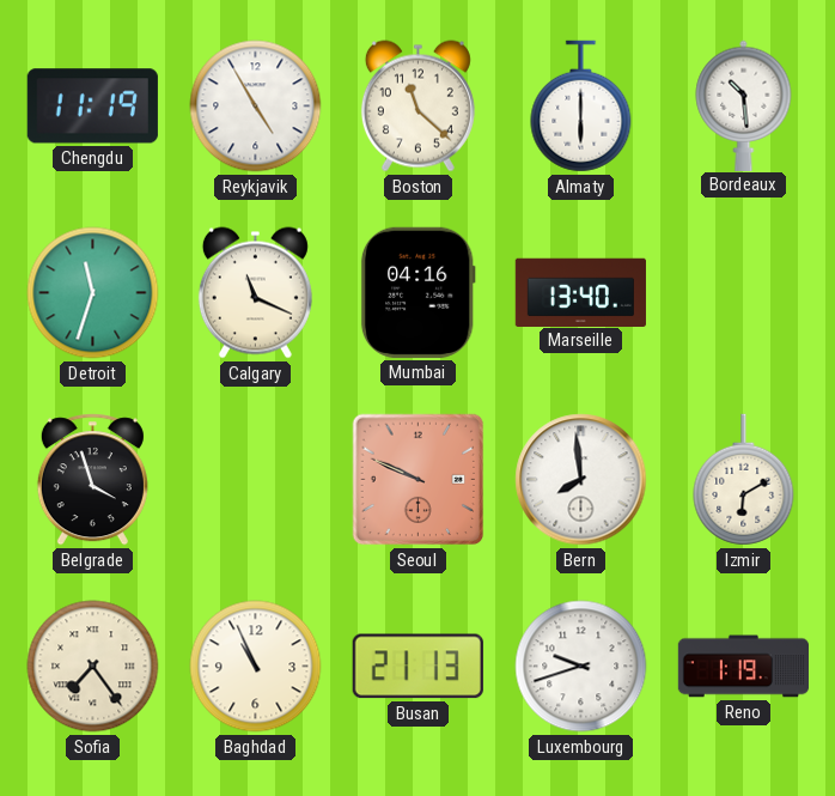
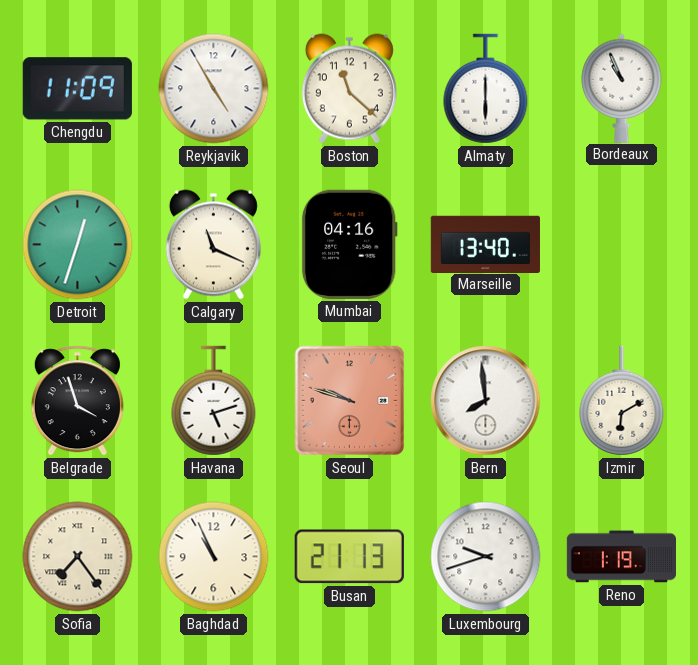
Chengdu: 11:19 -> 11:09 (77, 89)
Bordeaux: 10:29 -> 10:56 (622, 88)
Detroit: 11:33 -> 12:33 (78, 245)
Havana: none -> 5:12 (214, 401)
Seoul: 9:49 -> 9:48 (350, 401)
